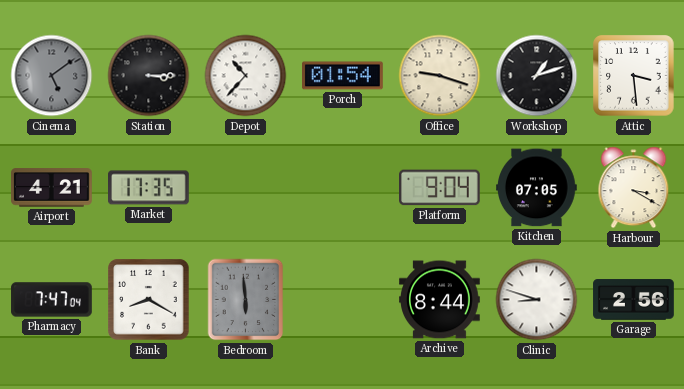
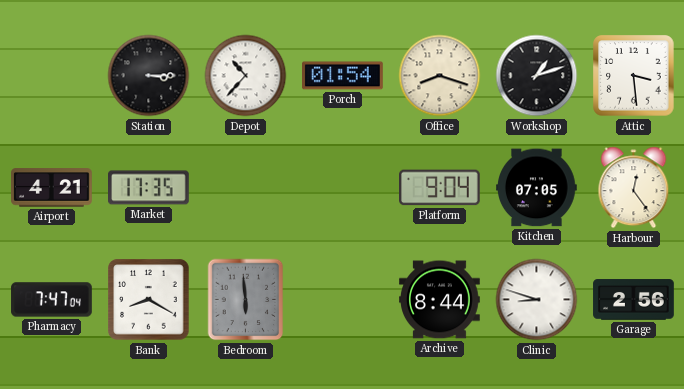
Cinema: 5:09 -> none (52, 76)
Office: 9:18 -> 8:18 (440, 76)
Harbour: 3:20 -> 12:24 (634, 188)
